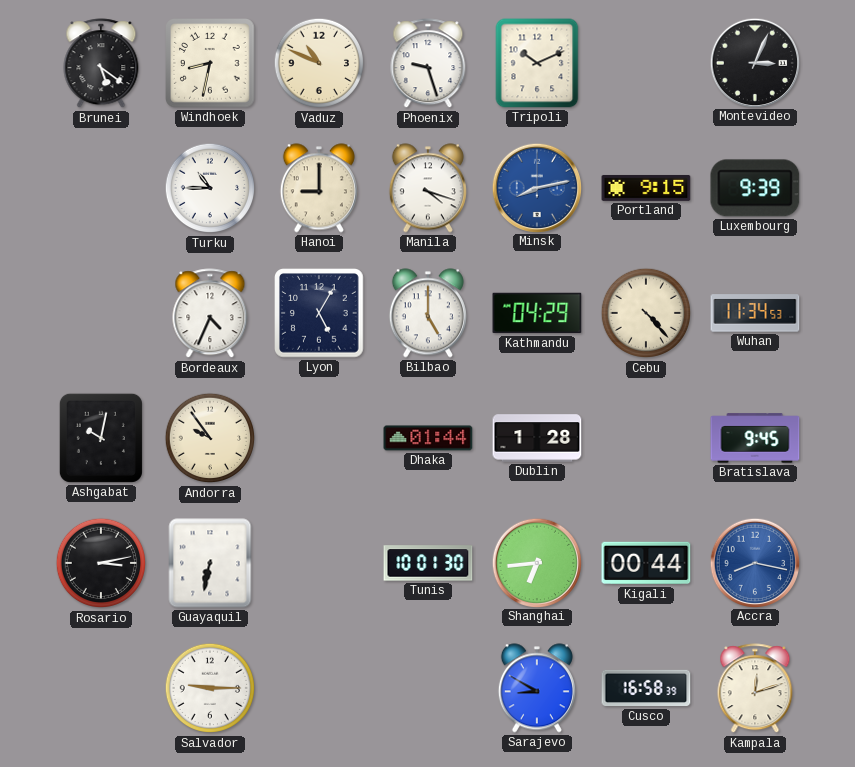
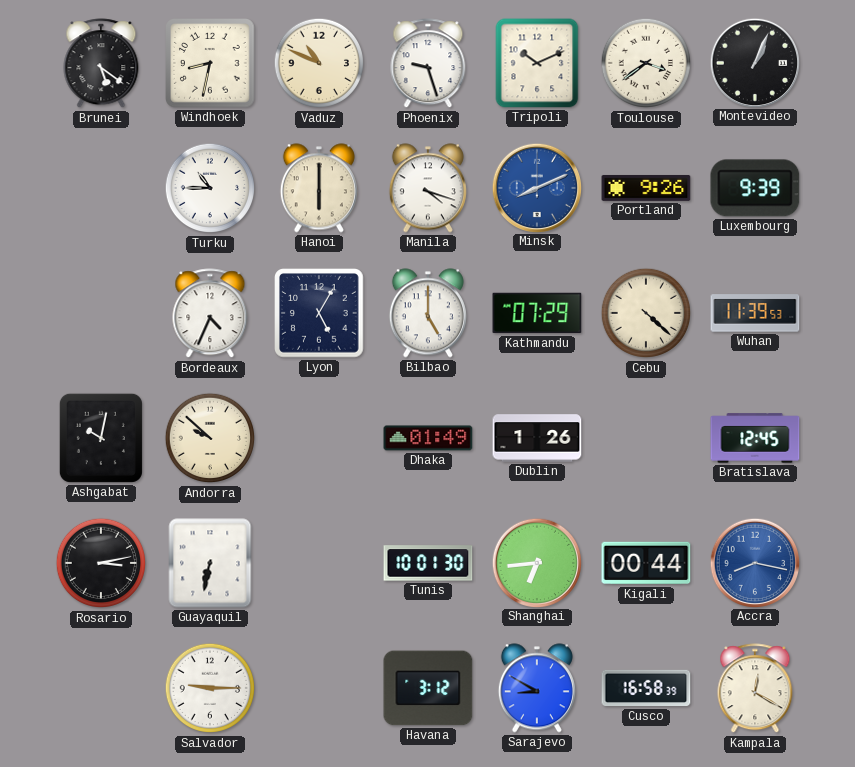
Toulouse: none -> 3:39 (646, 63)
Montevideo: 3:04 -> 1:04 (754, 62)
Hanoi: 9:00 -> 6:00 (319, 188)
Minsk: 8:13 -> 8:11 (536, 187)
Portland: 9:15 -> 9:26 (646, 188)
Kathmandu: 04:29 -> 07:29 (537, 313)
Cebu: 4:23 -> 4:22 (646, 313)
Wuhan: 11:34 -> 11:39 (755, 313)
Andorra: 9:54 -> 9:52 (210, 438)
Dhaka: 01:44 -> 01:49 (428, 438)
Dublin: 1:28 -> 1:26 (537, 438)
Bratislava: 9:45 -> 12:45 (755, 438)
Havana: none -> 3:12 (428, 688)
Kampala: 12:12 -> 12:20 (755, 689)
